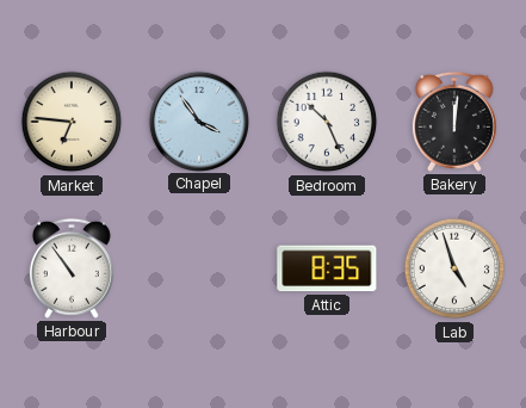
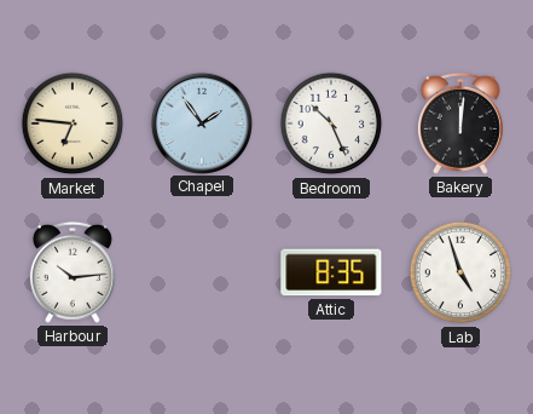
Chapel: 3:54 -> 1:54 (201, 122)
Harbour: 10:54 -> 10:14 (73, 272)
